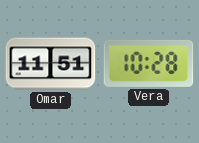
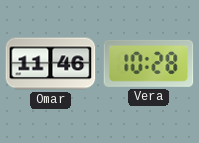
Omar: 11:51 -> 11:46 (51, 64)
